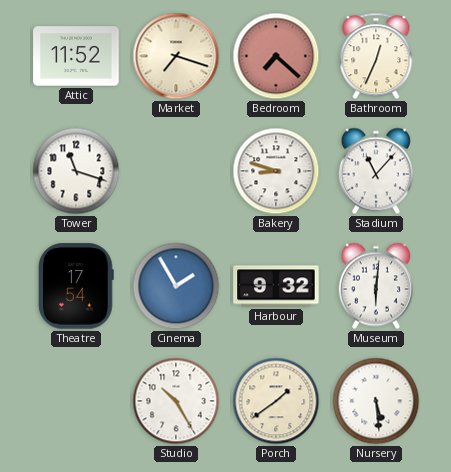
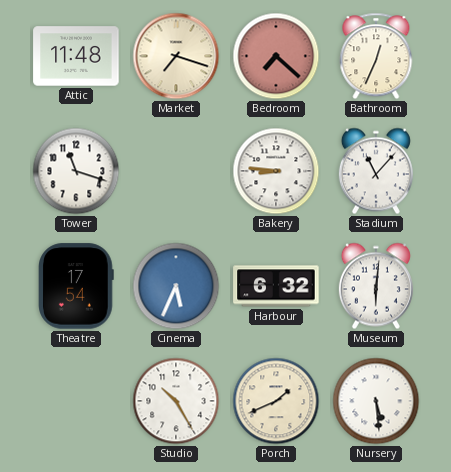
Attic: 11:52 -> 11:48 (76, 56)
Bakery: 8:48 -> 8:46 (276, 171)
Cinema: 1:55 -> 5:34 (176, 286)
Harbour: 9:32 -> 6:32 (276, 286)
Porch: 1:39 -> 1:41 (276, 401)
